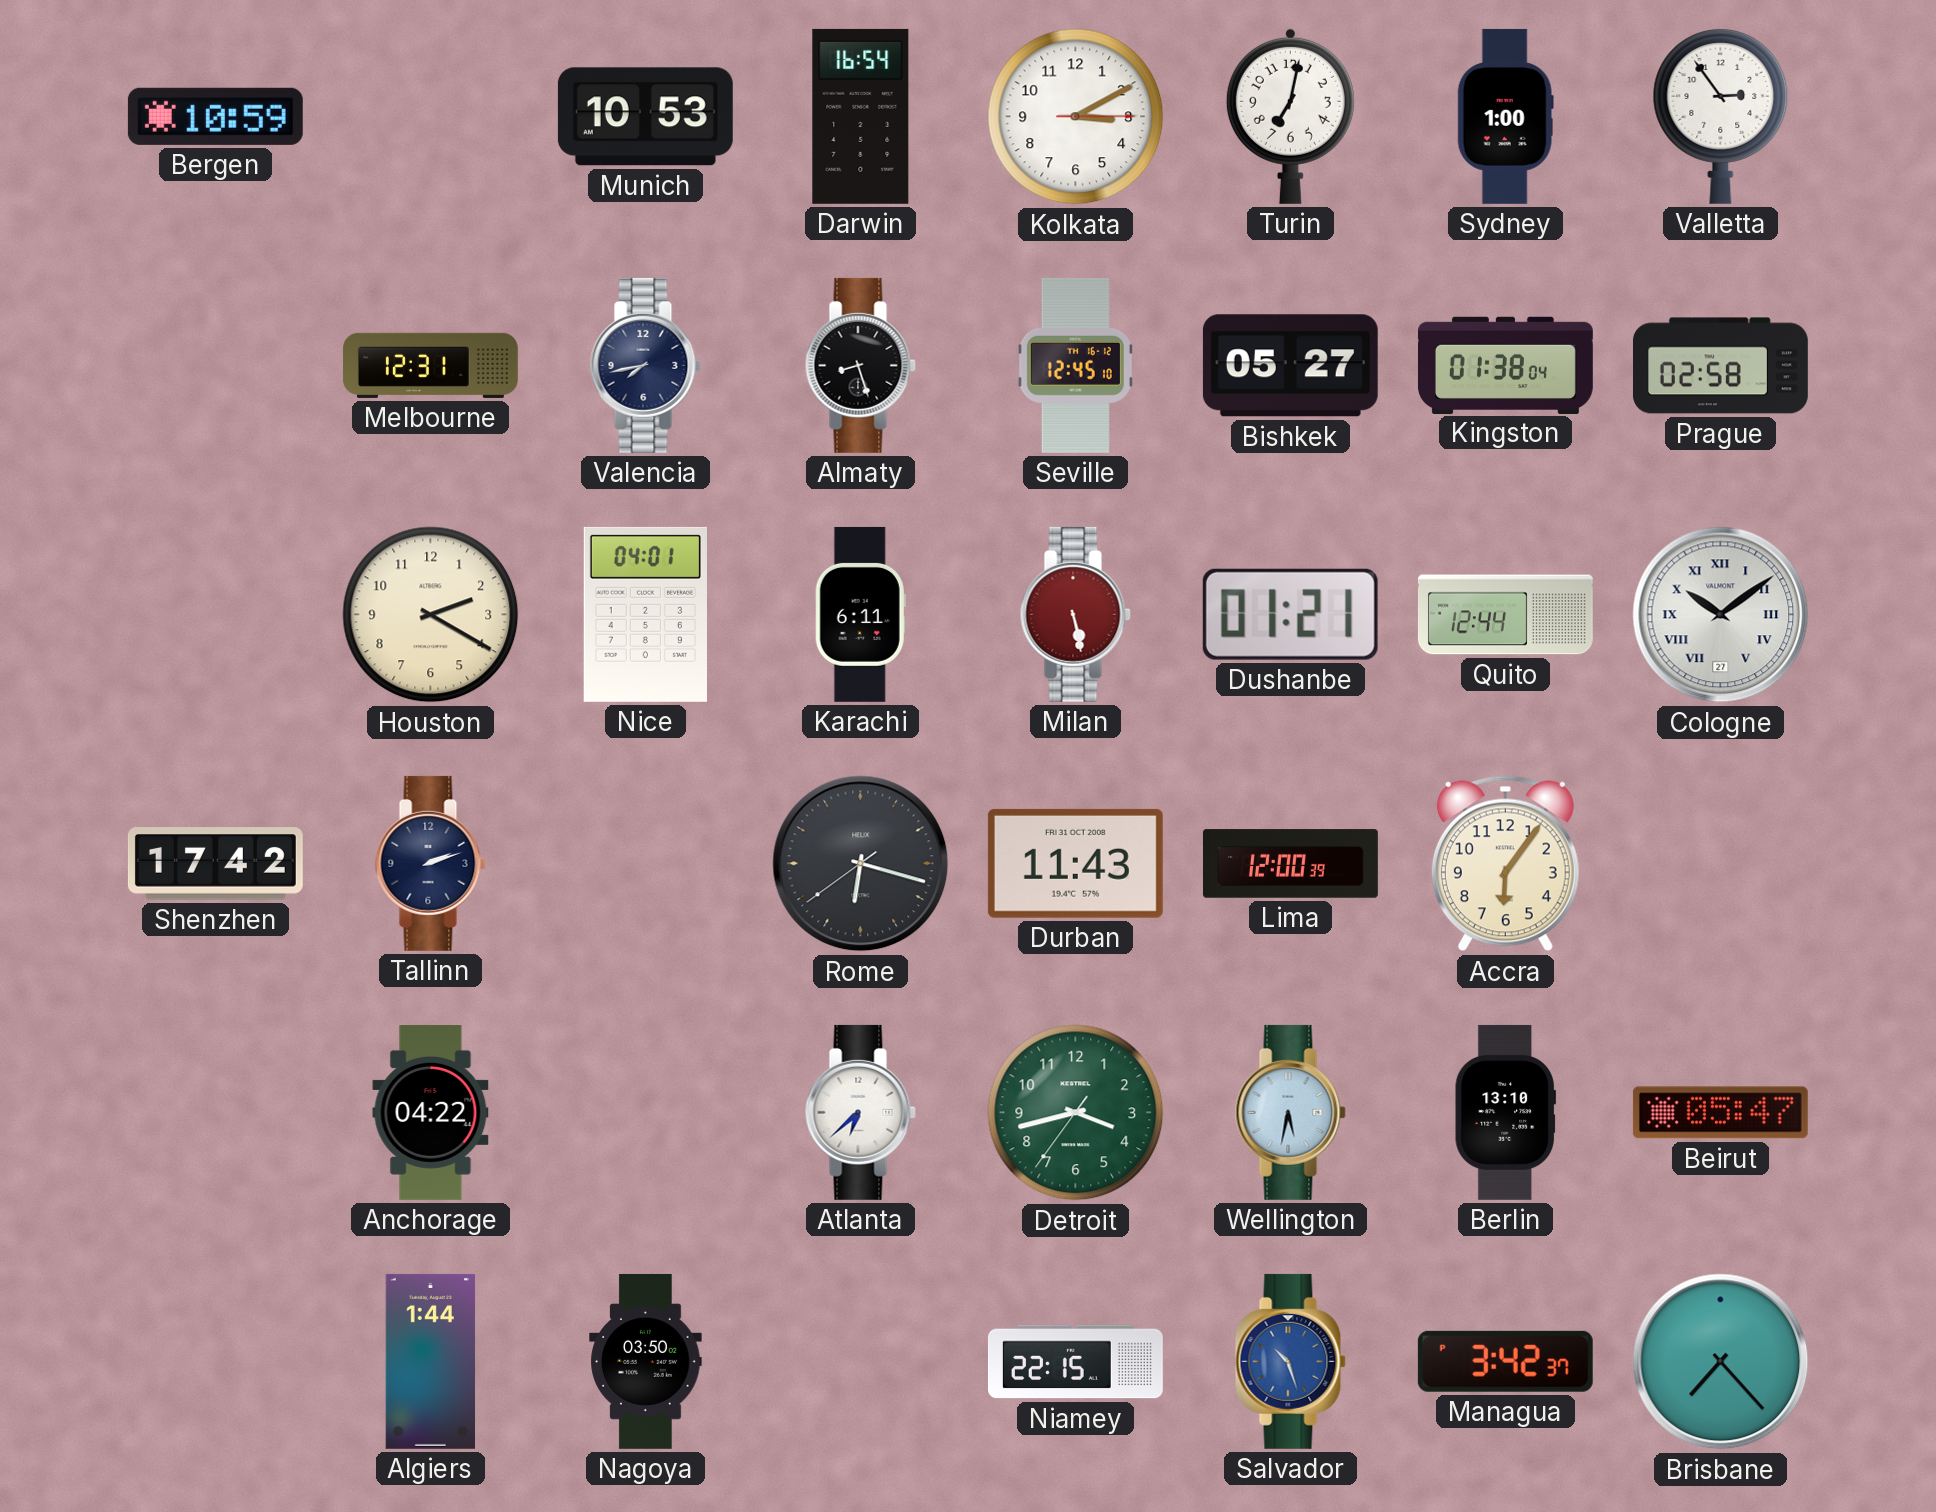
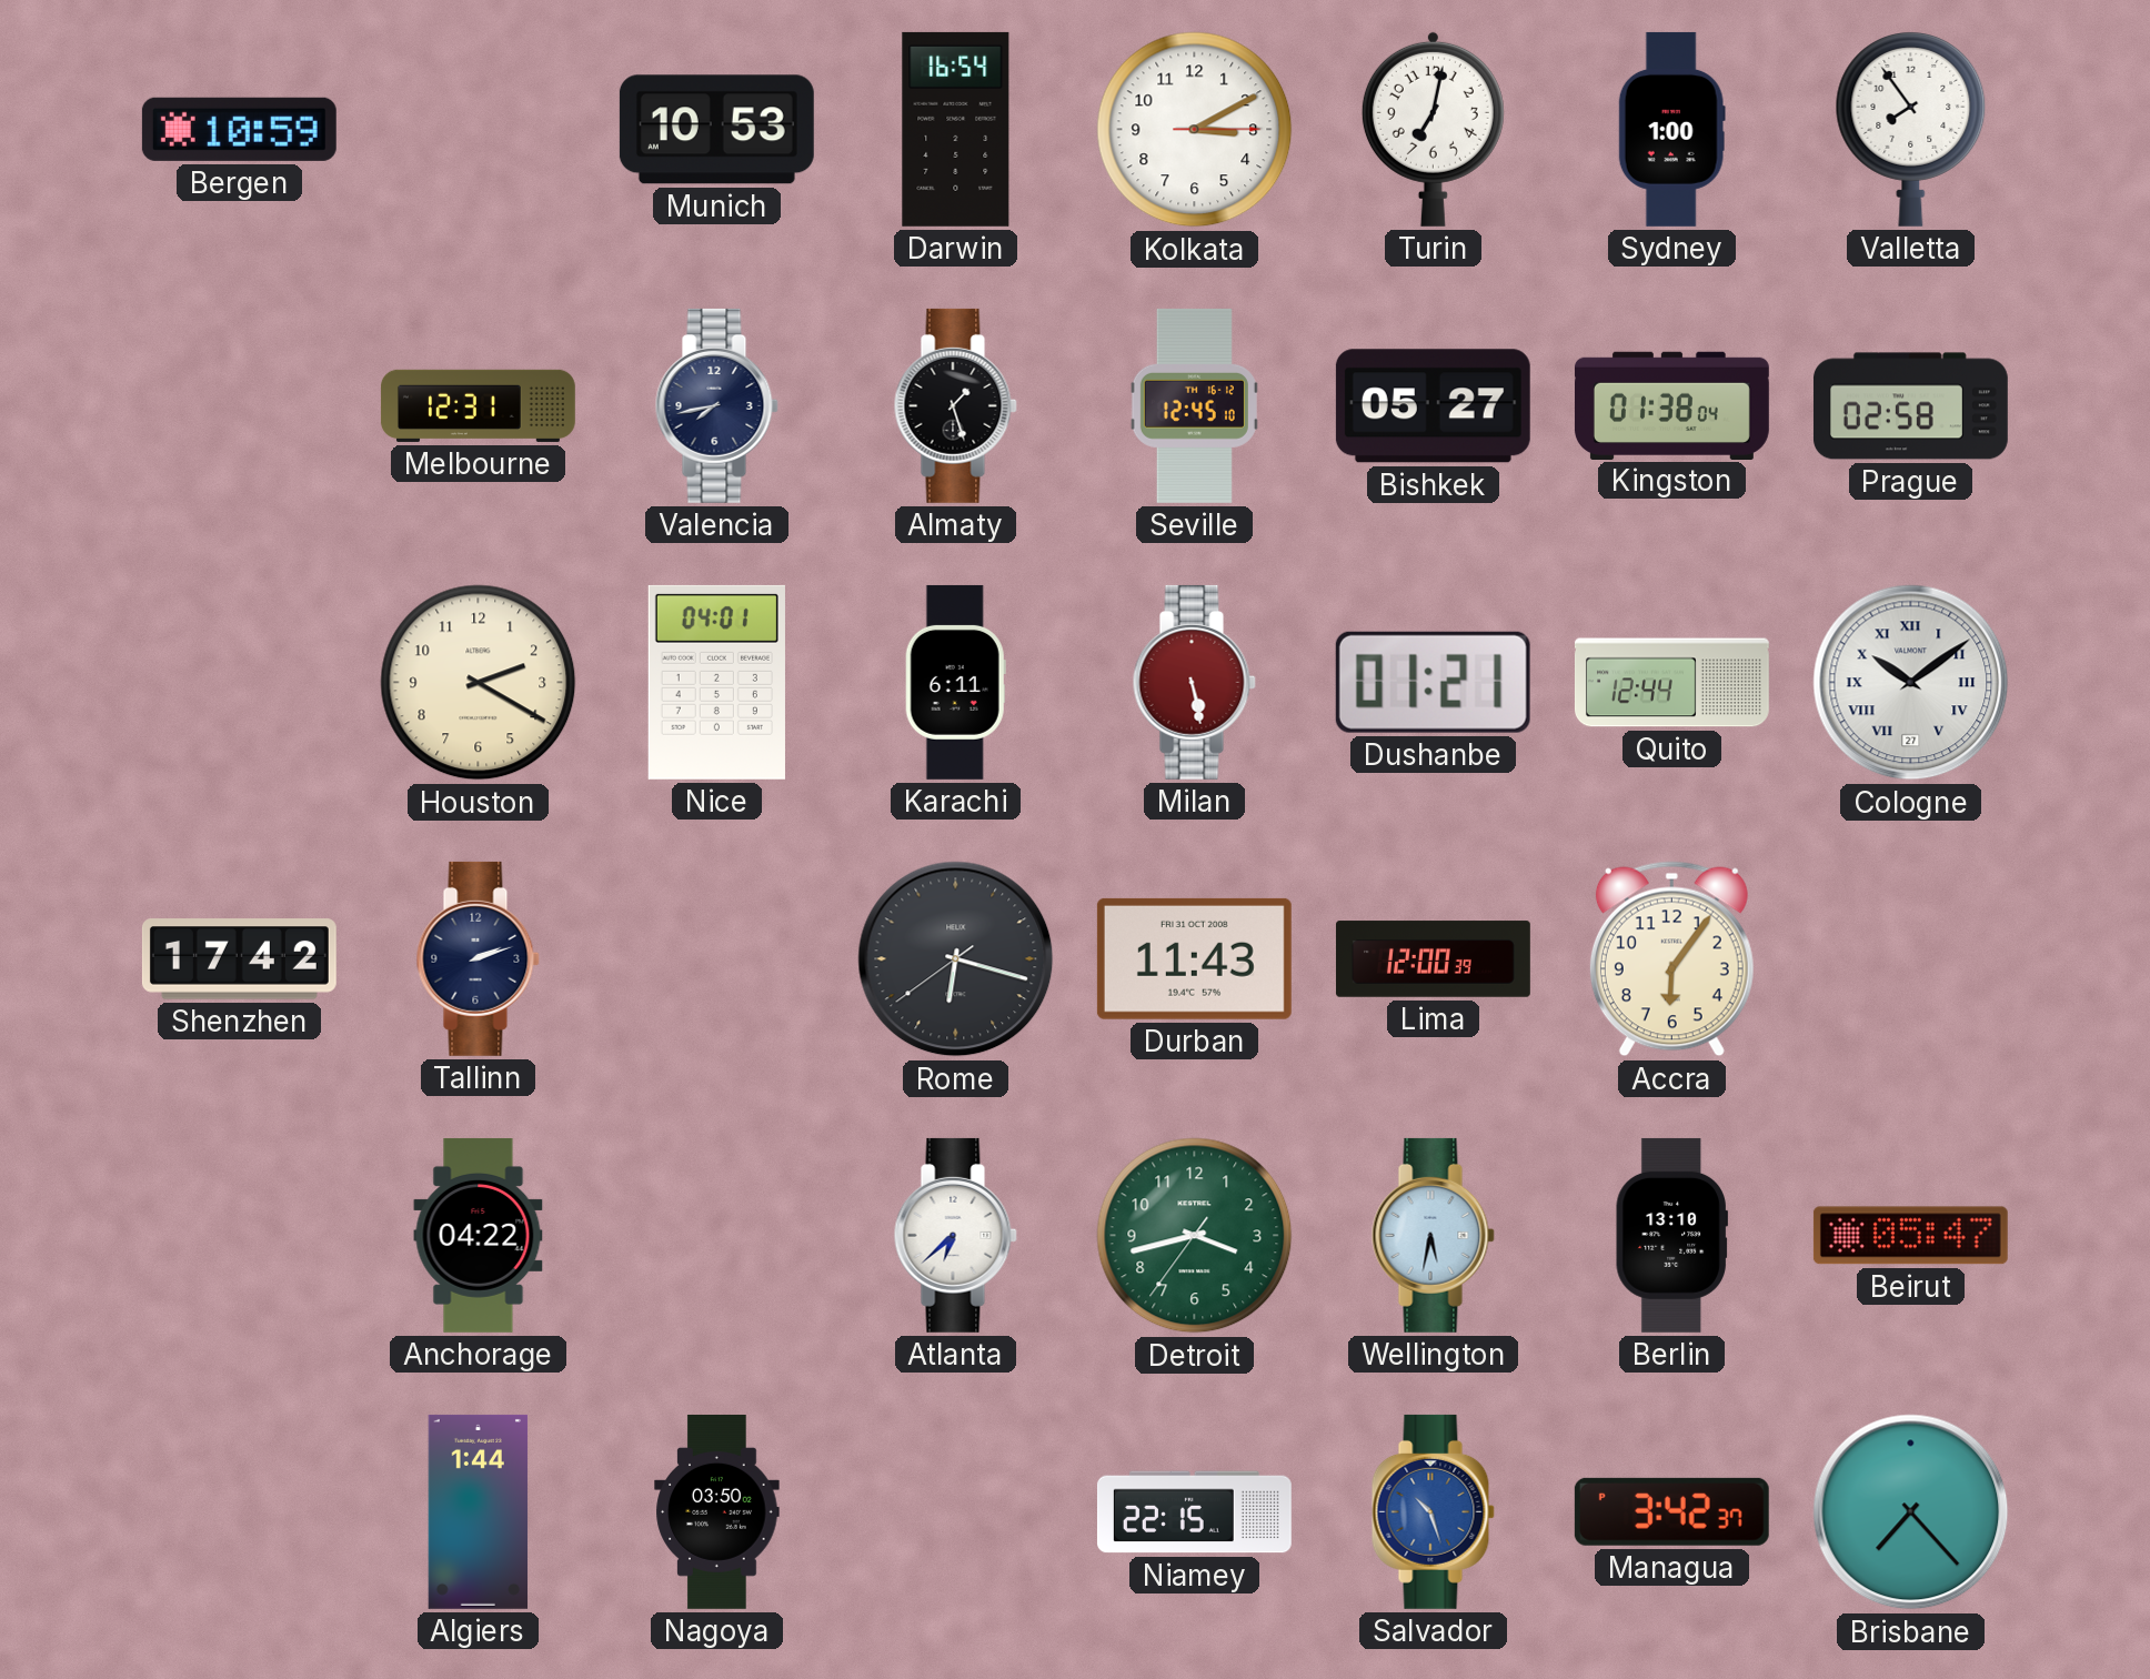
Valletta: 2:54 -> 7:54 (1911, 130)
Almaty: 8:27 -> 1:27 (955, 405)
